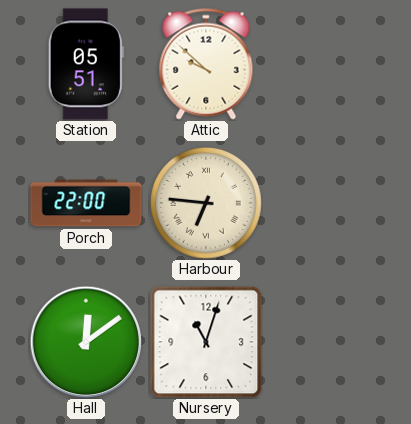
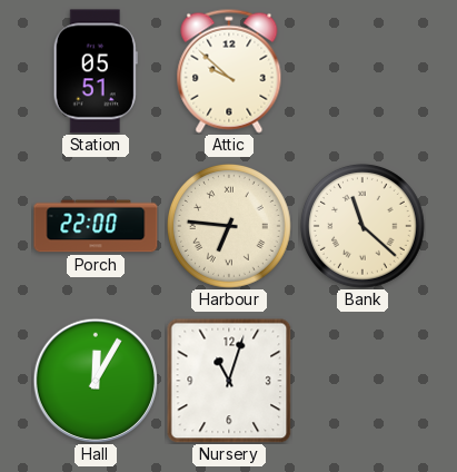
Bank: none -> 11:22 (364, 227)
Hall: 12:09 -> 12:05 (96, 381)
